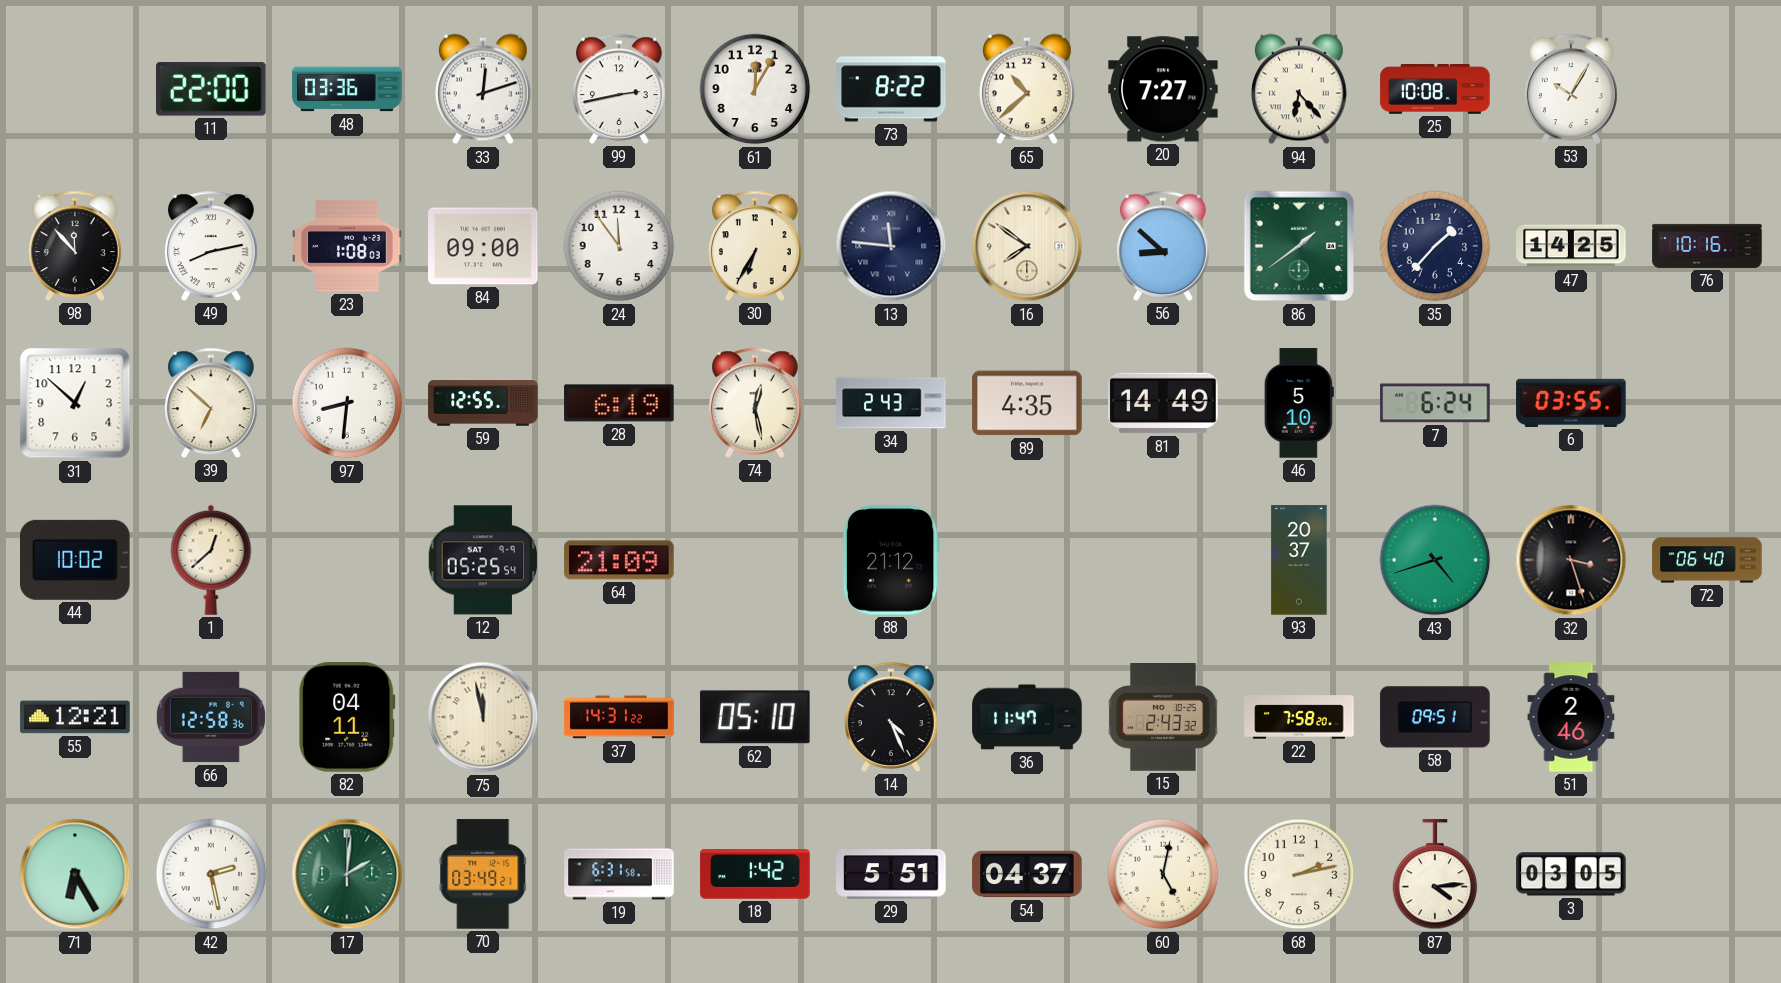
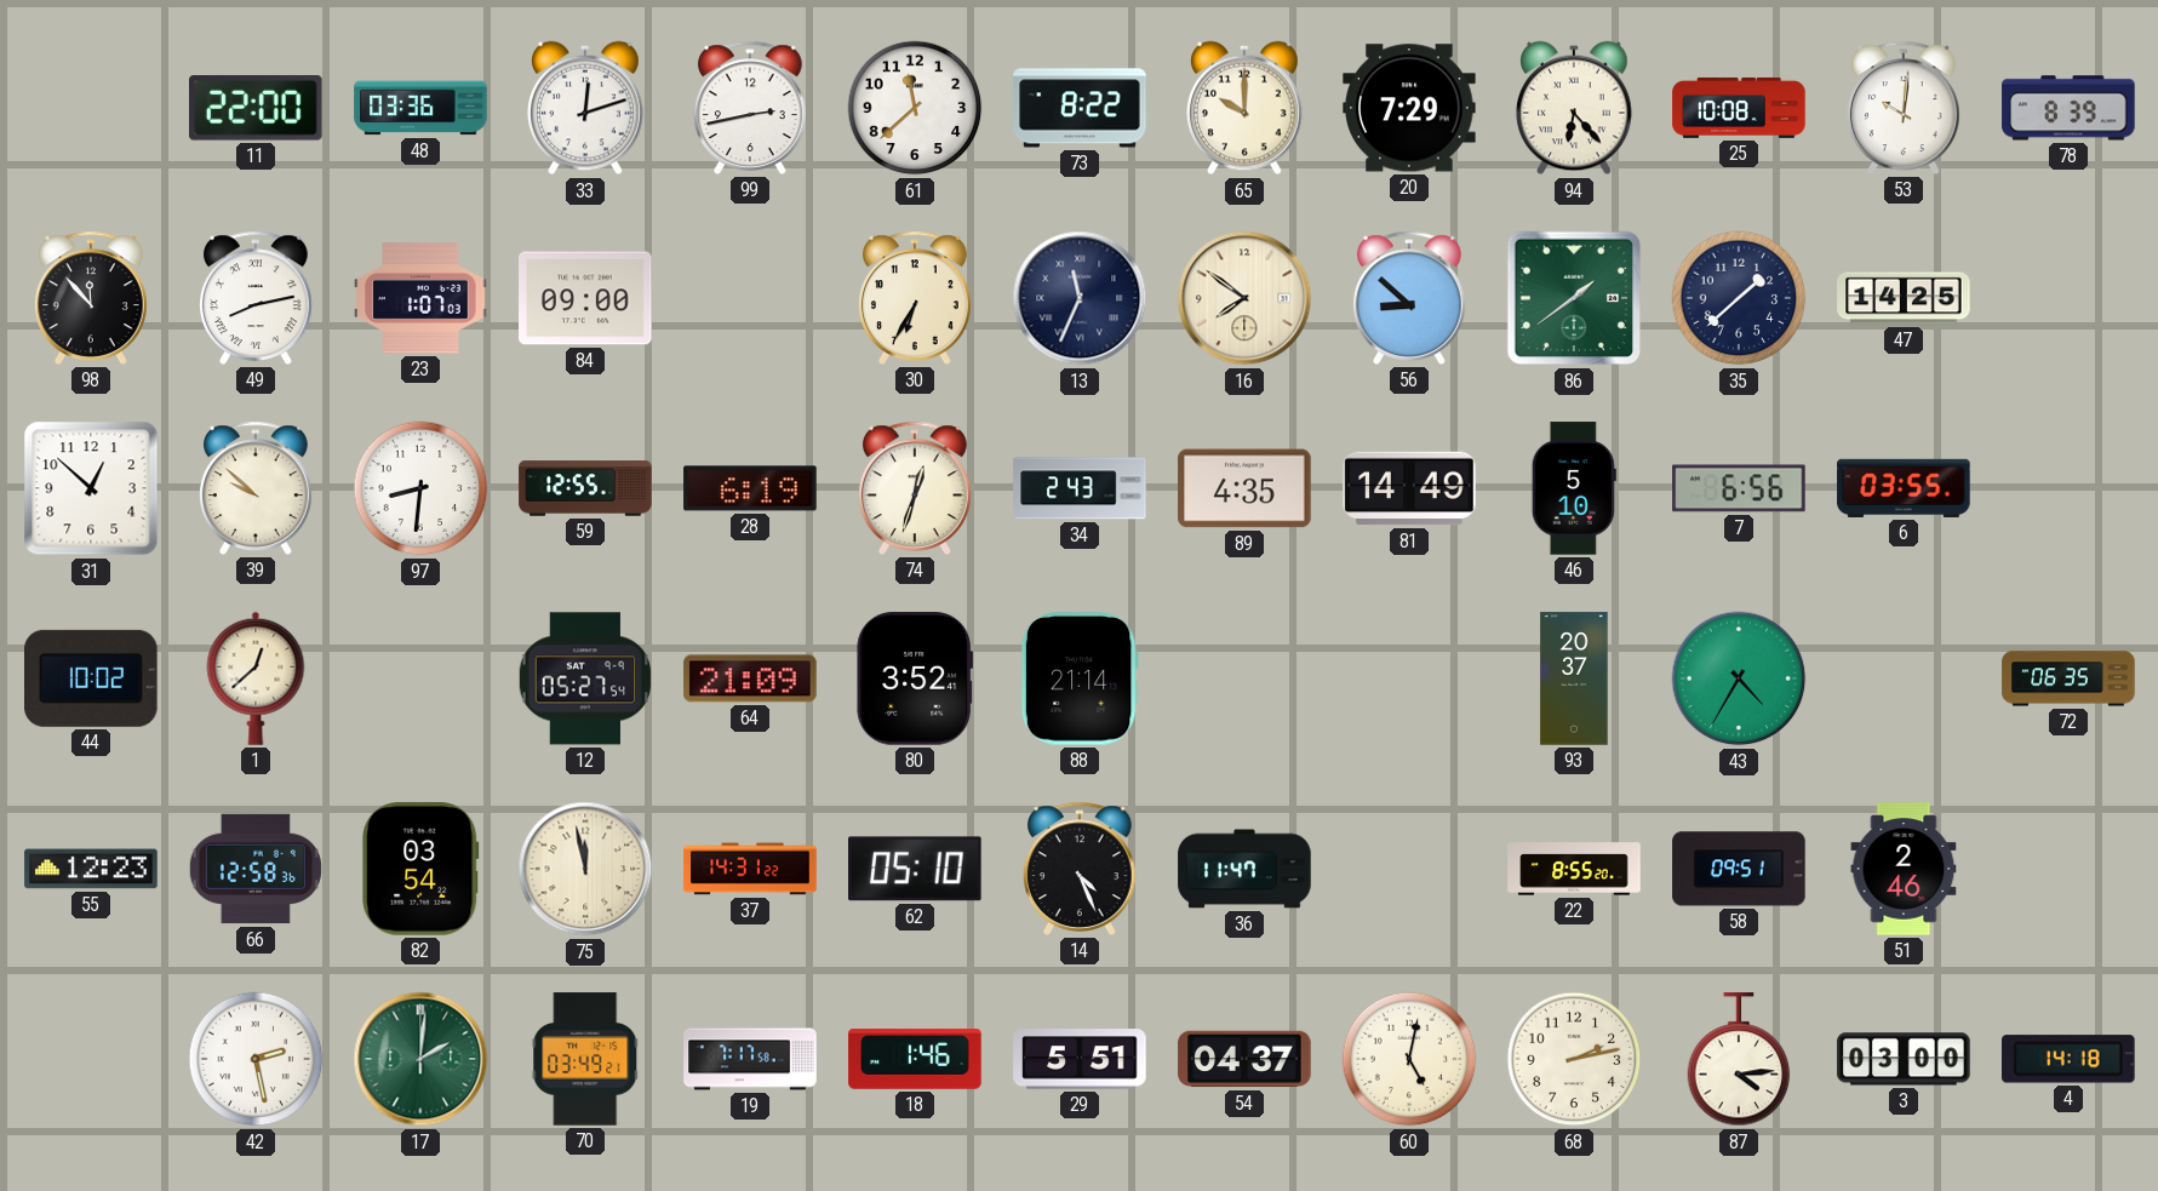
61: 12:05 -> 11:38 (915, 108)
65: 10:38 -> 10:00 (1246, 108)
20: 7:27 -> 7:29 (1409, 108)
53: 10:05 -> 10:01 (1905, 108)
78: none -> 8:39 (2068, 108)
23: 1:08 -> 1:07 (420, 298)
24: 11:54 -> none (619, 246)
13: 11:46 -> 11:34 (1080, 298)
35: 1:37 -> 1:38 (1739, 298)
76: 10:16 -> none (1707, 246)
39: 6:52 -> 9:52 (257, 488)
74: 12:28 -> 12:33 (916, 488)
7: 6:24 -> 6:56 (1739, 488)
12: 05:25 -> 05:27 (585, 678)
80: none -> 3:52 (914, 678)
88: 21:12 -> 21:14 (1080, 678)
43: 4:42 -> 4:35 (1739, 678)
32: 3:27 -> none (1571, 560)
72: 06:40 -> 06:35 (2068, 678)
55: 12:21 -> 12:23 (91, 869)
82: 04:11 -> 03:54 (420, 869)
15: 2:43 -> none (1163, 718)
22: 7:58 -> 8:55 (1574, 869)
71: 6:25 -> none (75, 874)
19: 6:31 -> 7:17 (750, 1059)
18: 1:42 -> 1:46 (915, 1059)
3: 03:05 -> 03:00 (1904, 1059)
4: none -> 14:18 (2070, 1059)
